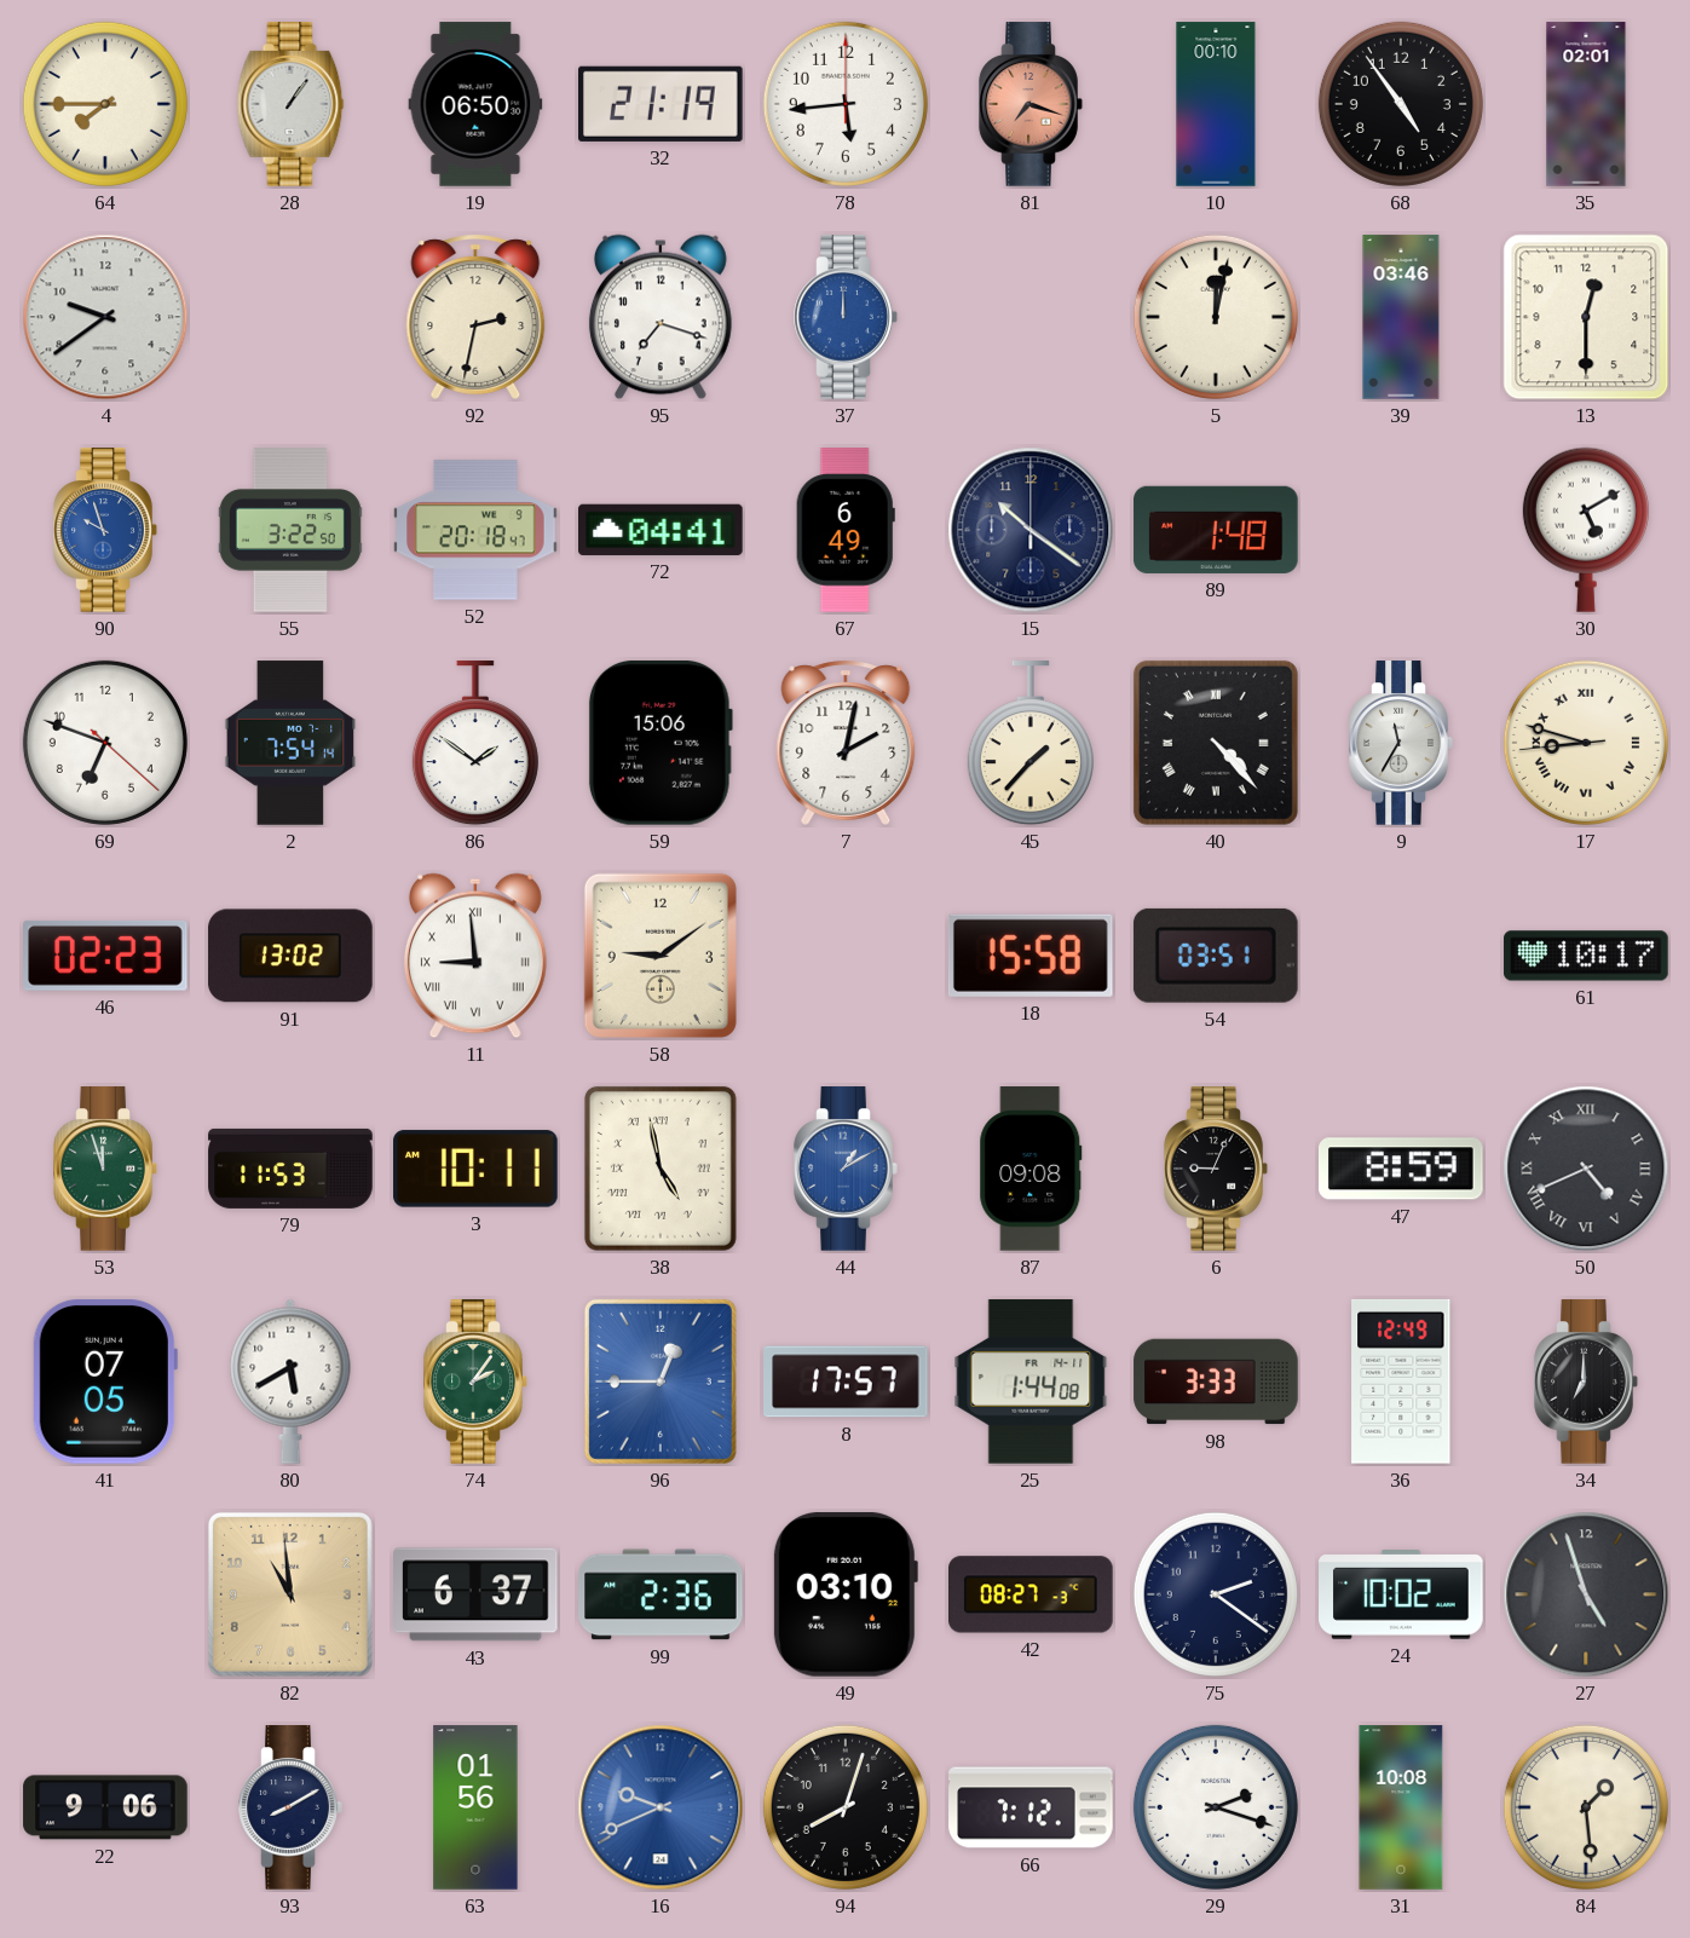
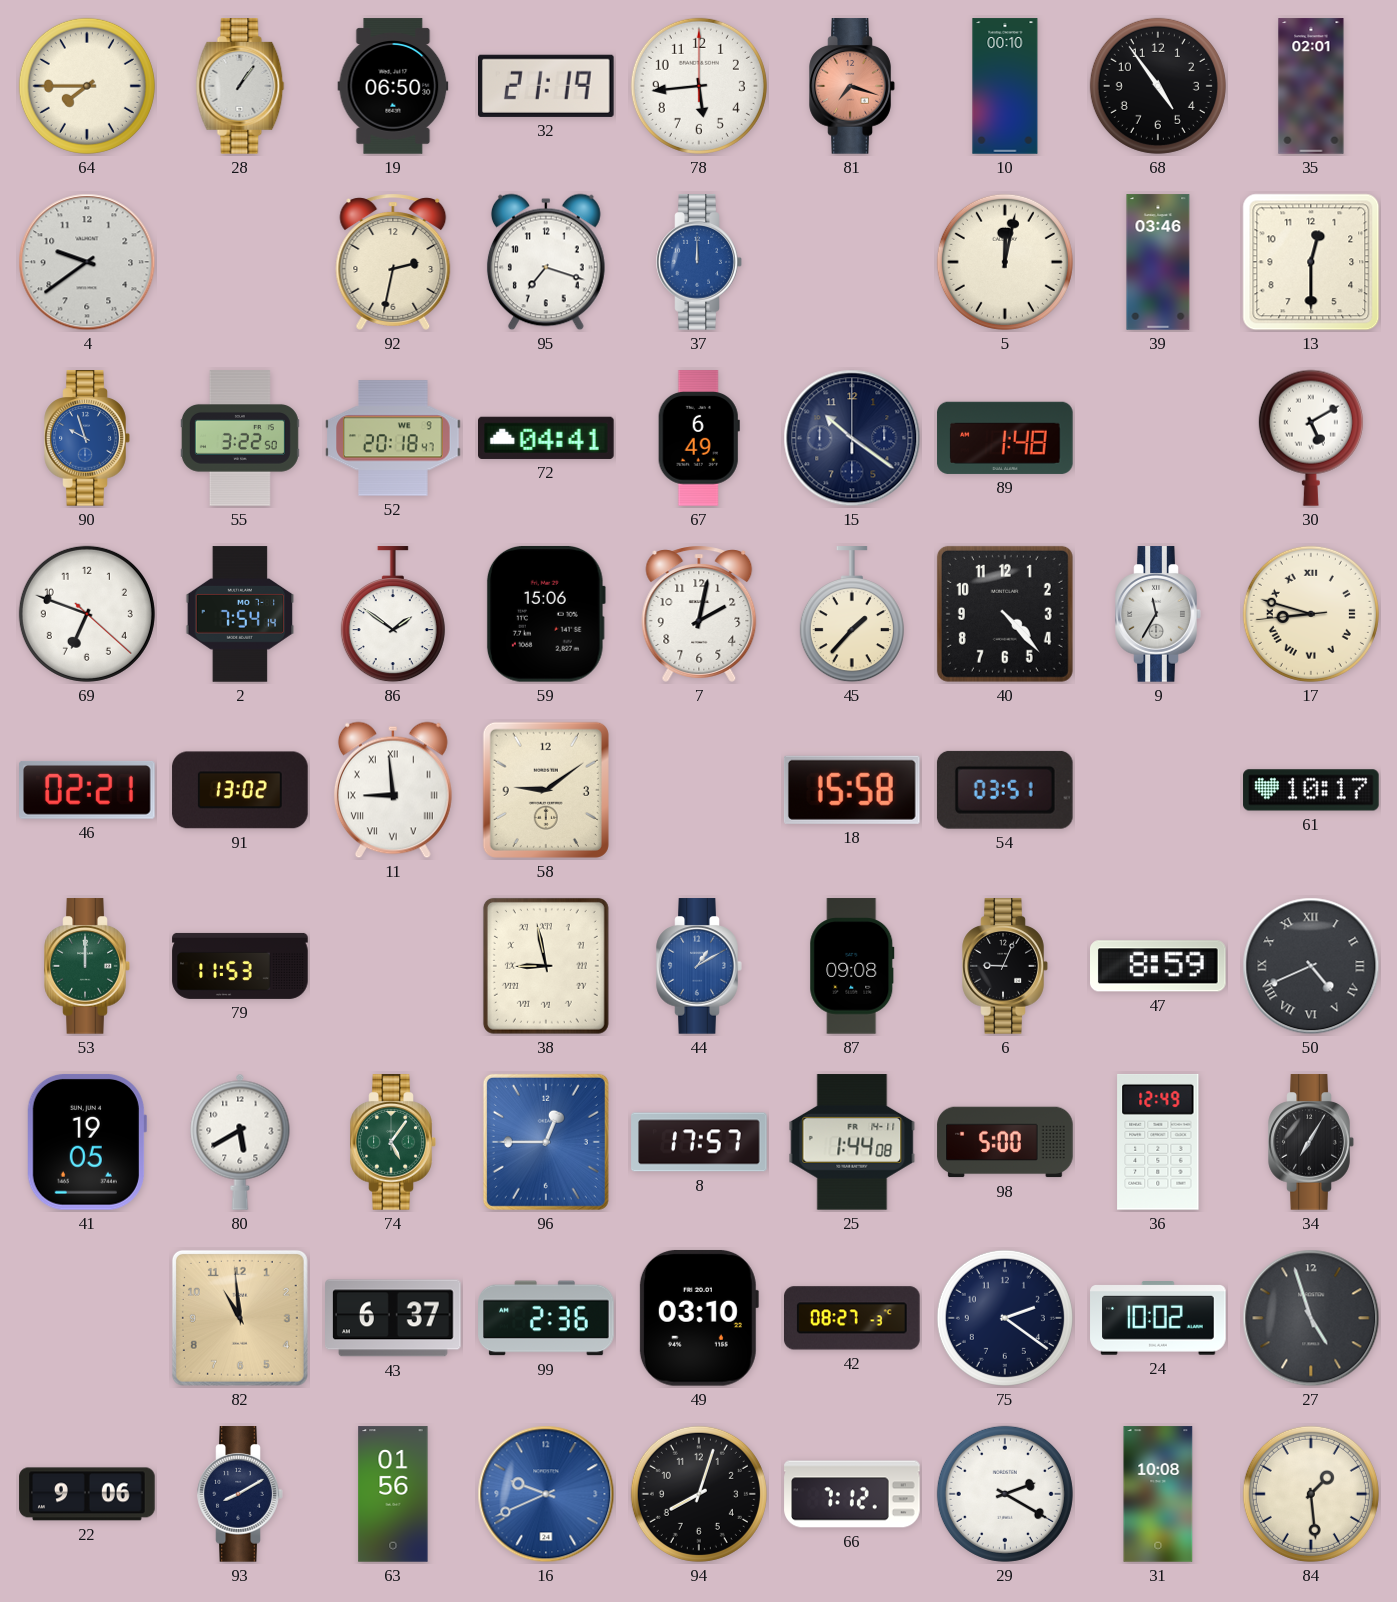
40 numerals: Roman -> Arabic (1005, 614)
46: 02:23 -> 02:21 (87, 790)
53: 11:57 -> 12:00 (87, 966)
3: 10:11 -> none (475, 1169)
38: 4:58 -> 8:58 (546, 966)
41: 07:05 -> 19:05 (86, 1142)
74: 2:06 -> 5:06 (393, 1142)
98: 3:33 -> 5:00 (1005, 1142)
34: 7:00 -> 7:05 (1311, 1142)
29: 2:18 -> 2:20 (1005, 1494)
